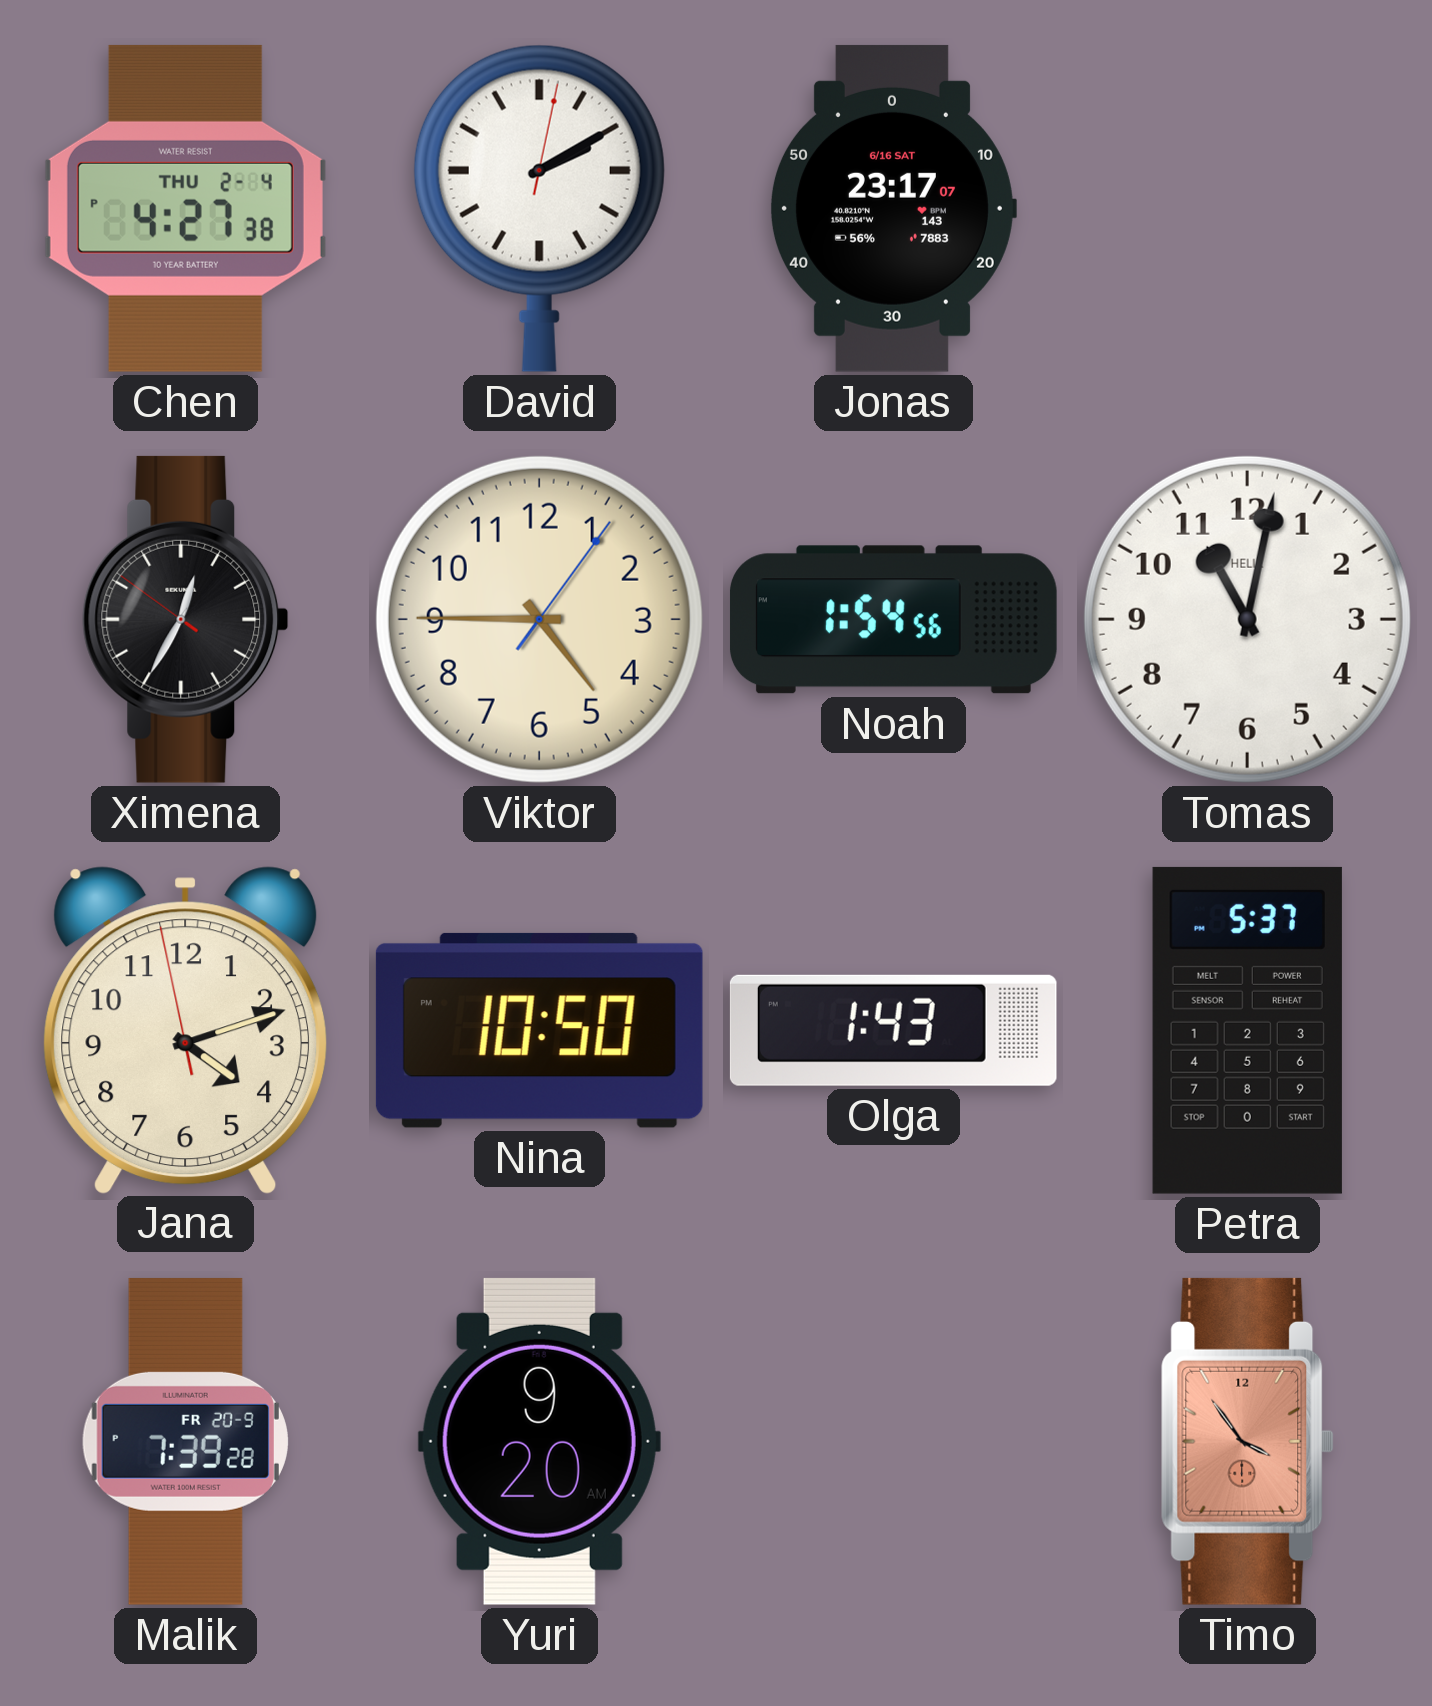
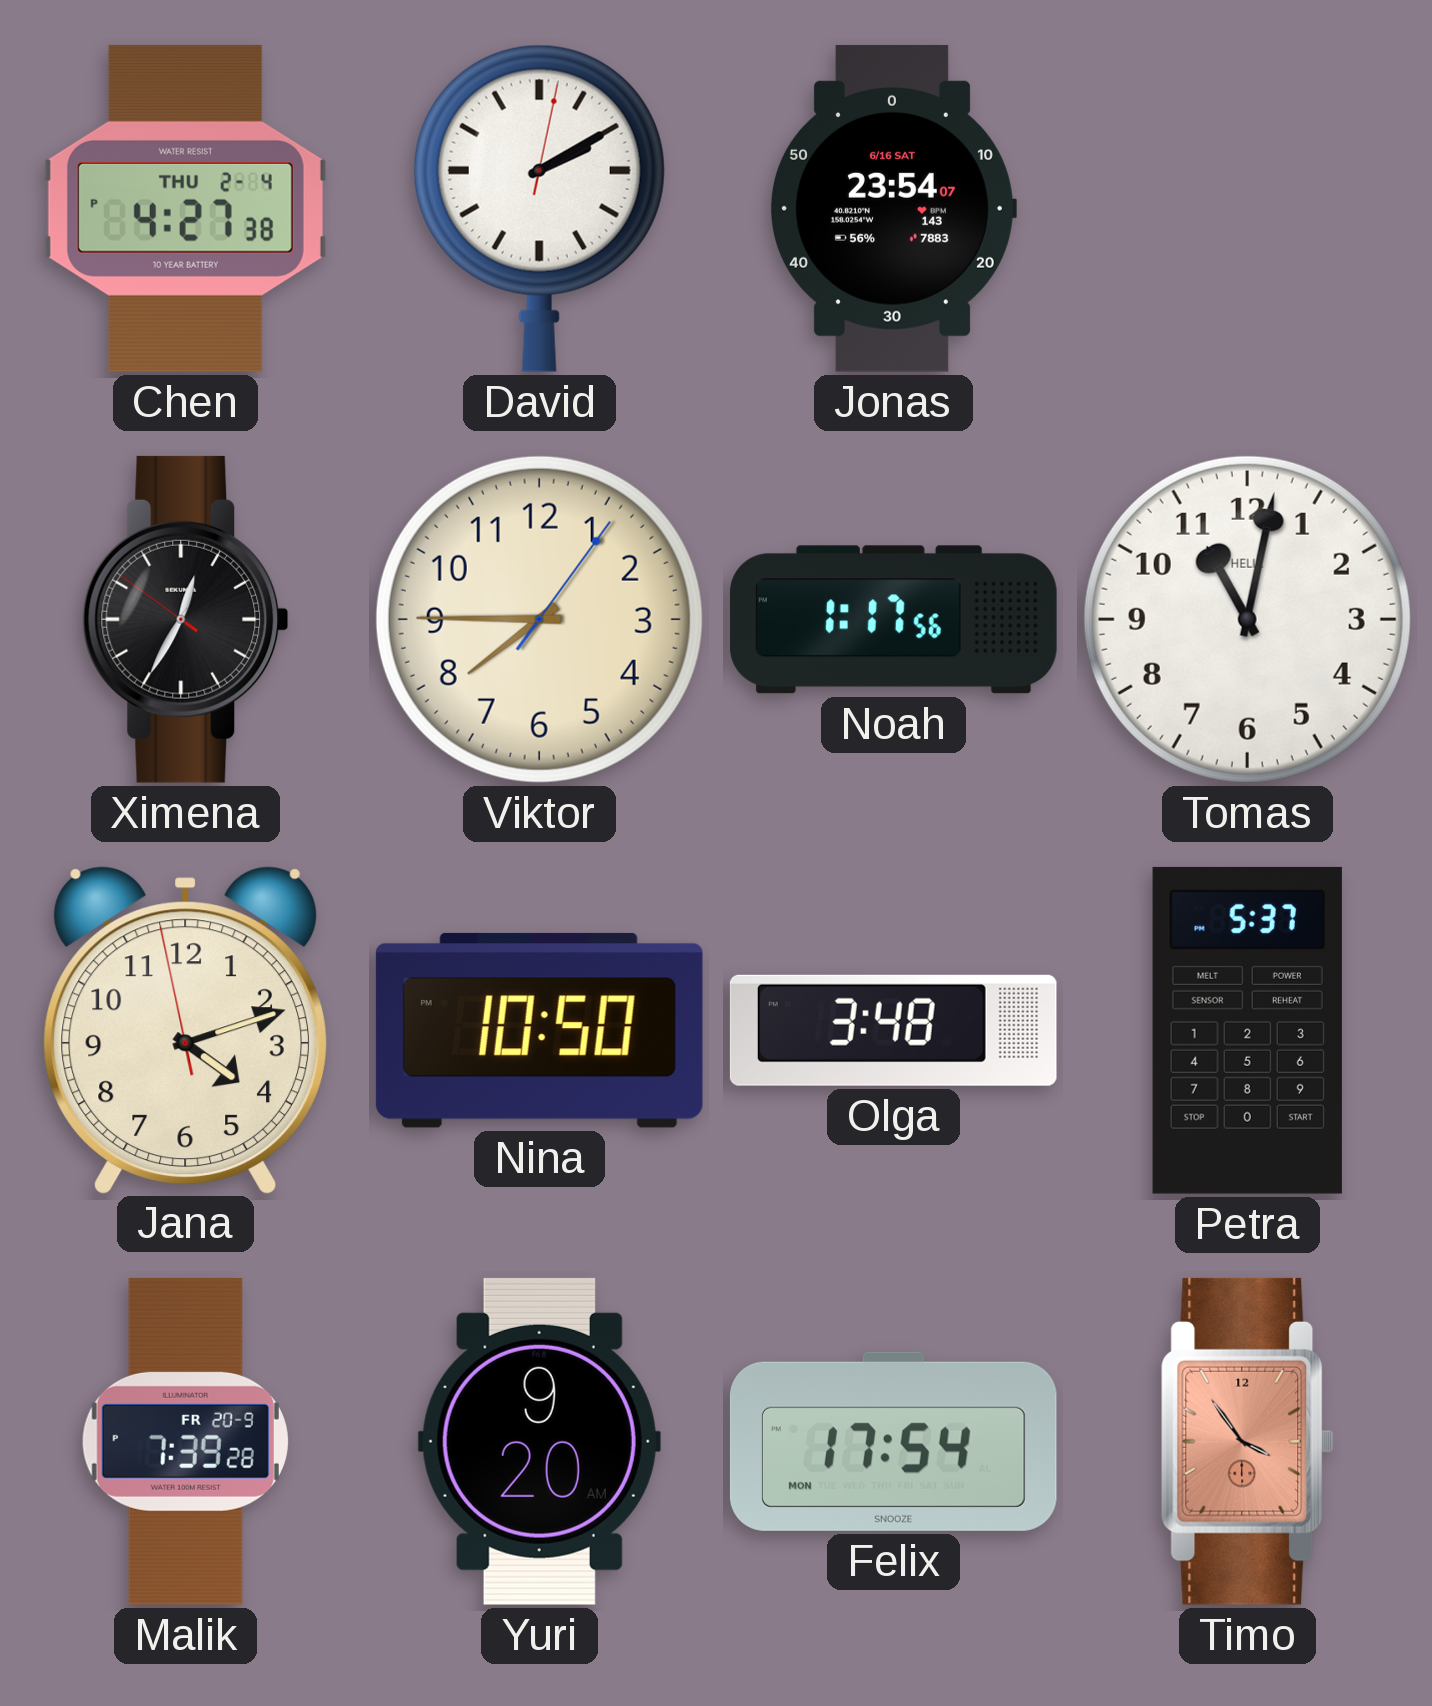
Jonas: 23:17 -> 23:54 (893, 208)
Viktor: 4:45 -> 7:45 (539, 619)
Noah: 1:54 -> 1:17 (893, 620)
Olga: 1:43 -> 3:48 (893, 1030)
Felix: none -> 17:54 (893, 1441)
